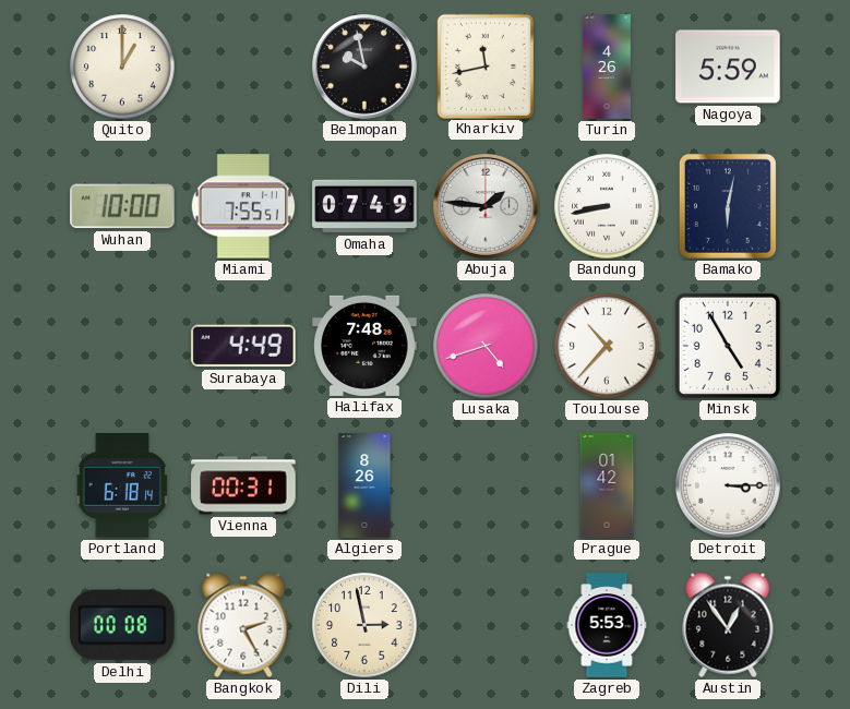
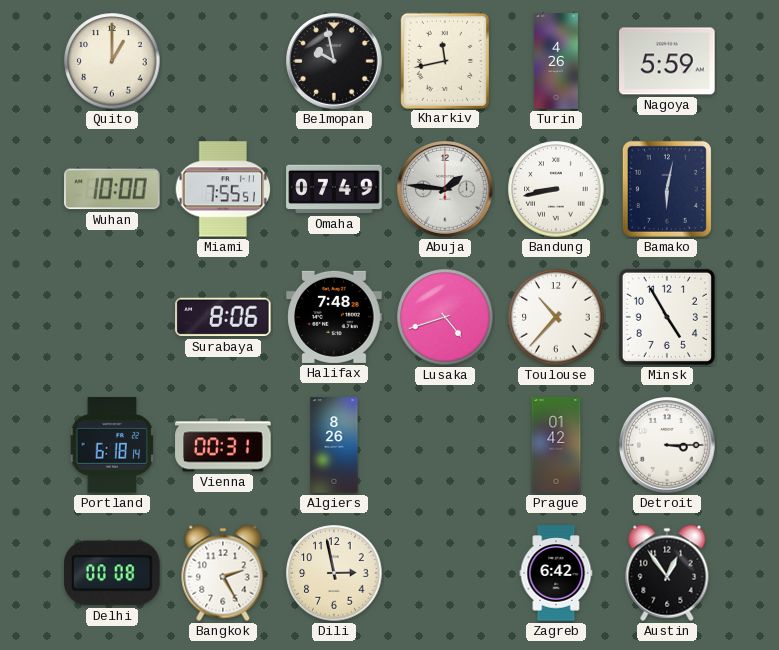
Surabaya: 4:49 -> 8:06 (223, 317)
Zagreb: 5:53 -> 6:42 (556, 573)
